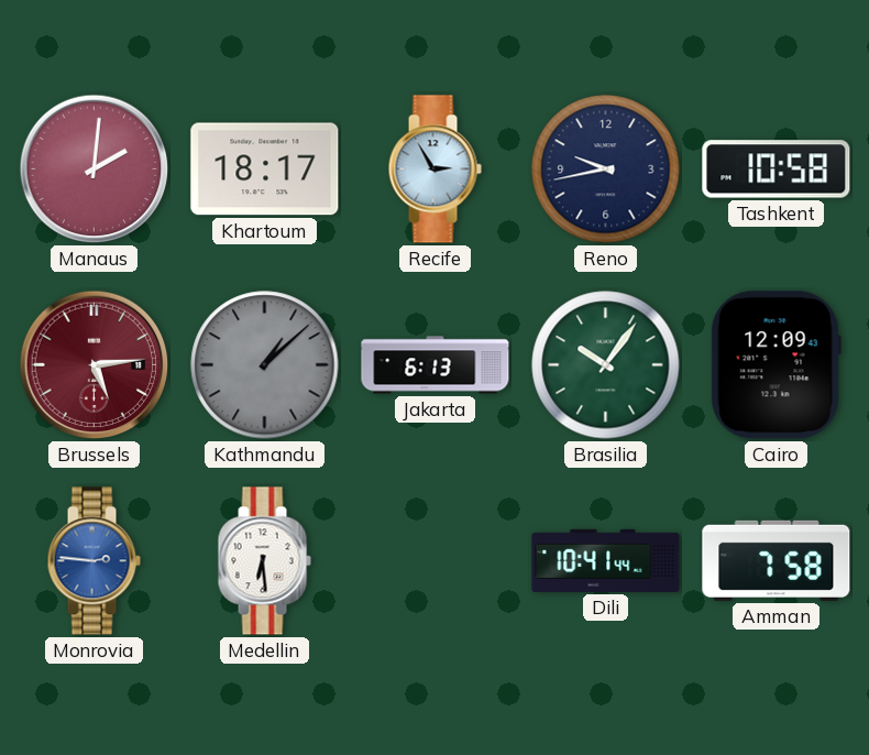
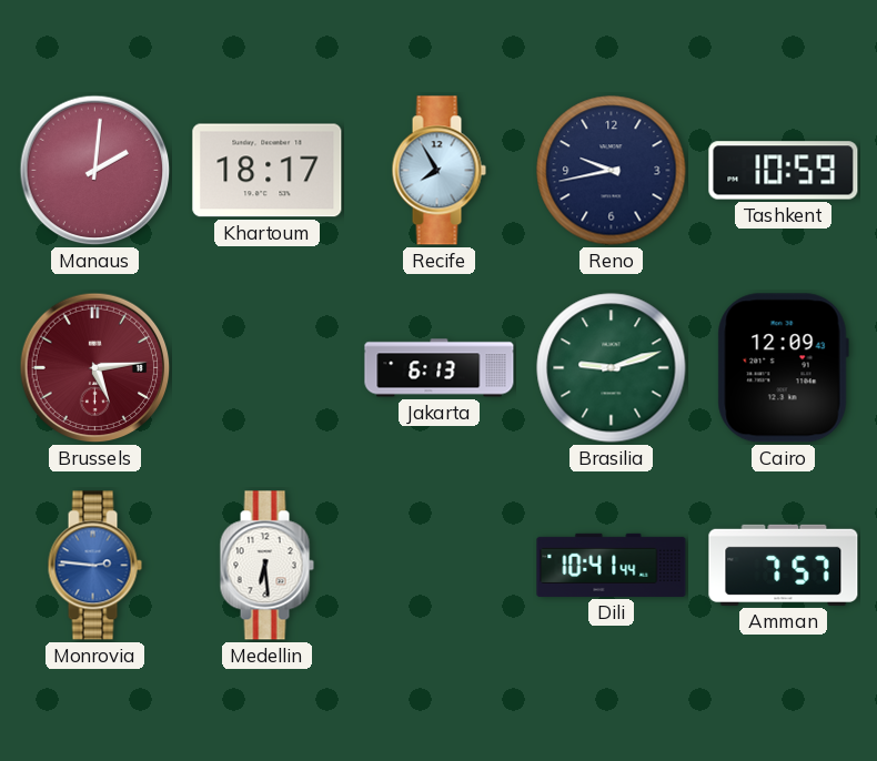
Recife: 2:55 -> 7:55 (438, 171)
Tashkent: 10:58 -> 10:59 (784, 171)
Kathmandu: 1:08 -> none (265, 365)
Brasilia: 10:06 -> 9:12 (612, 368)
Amman: 7:58 -> 7:57 (784, 565)
